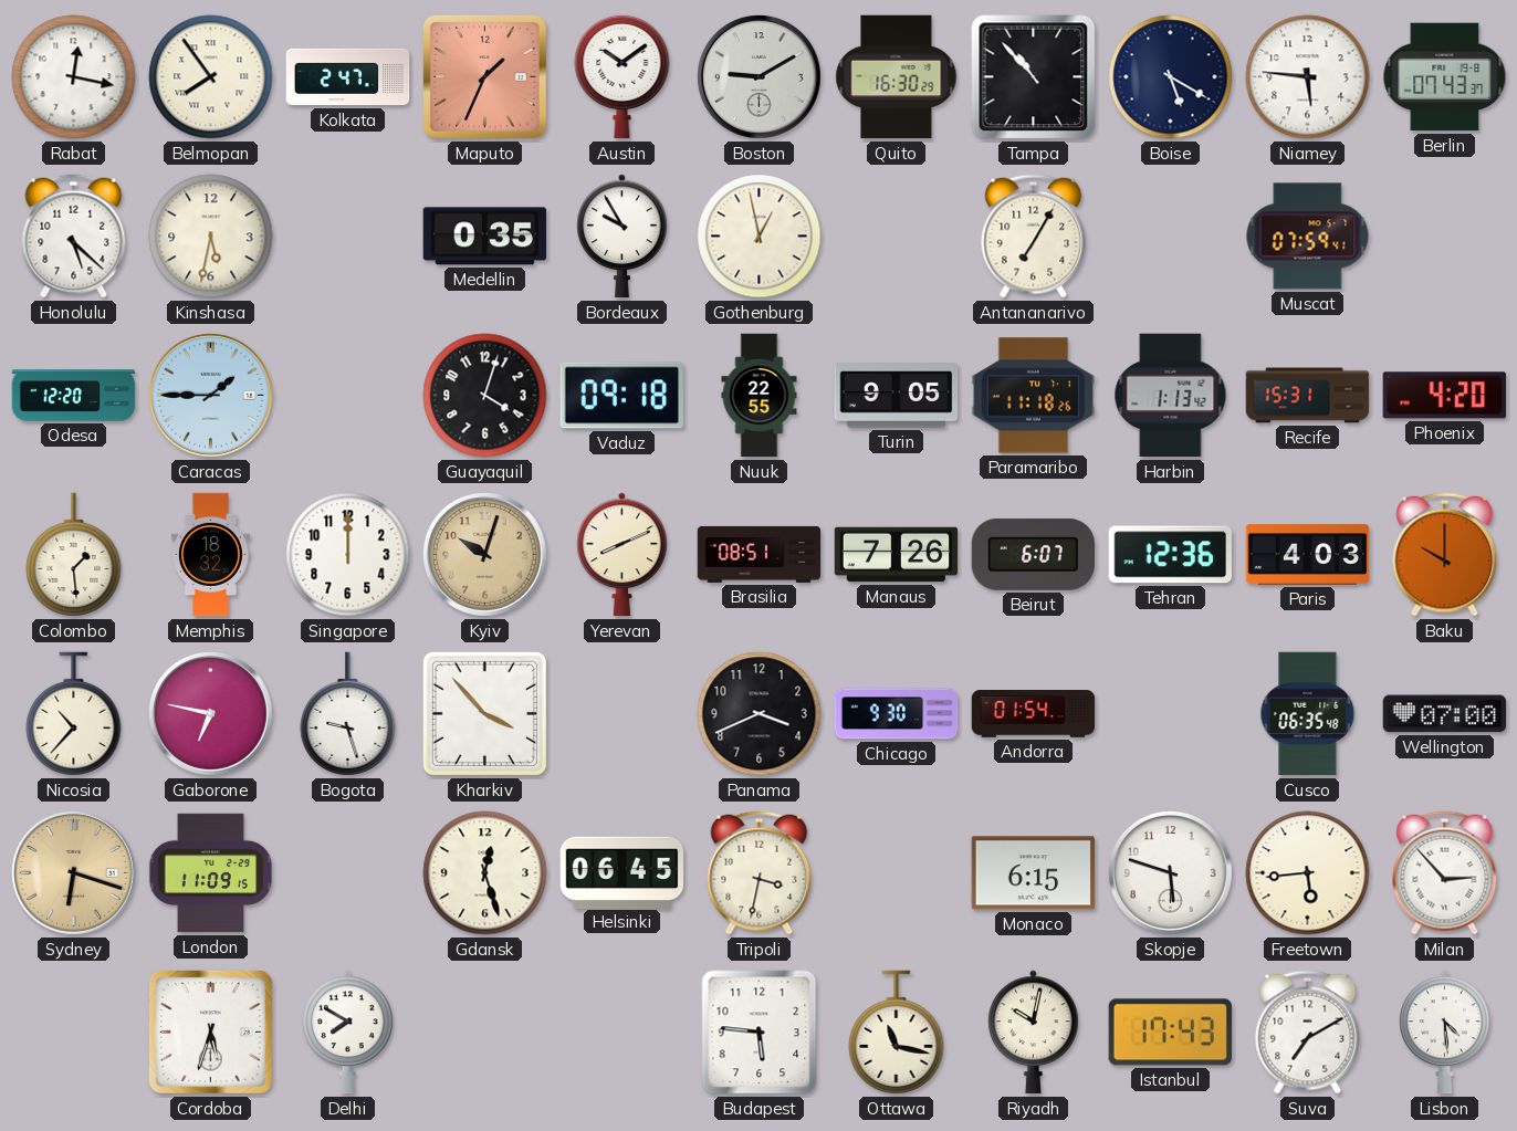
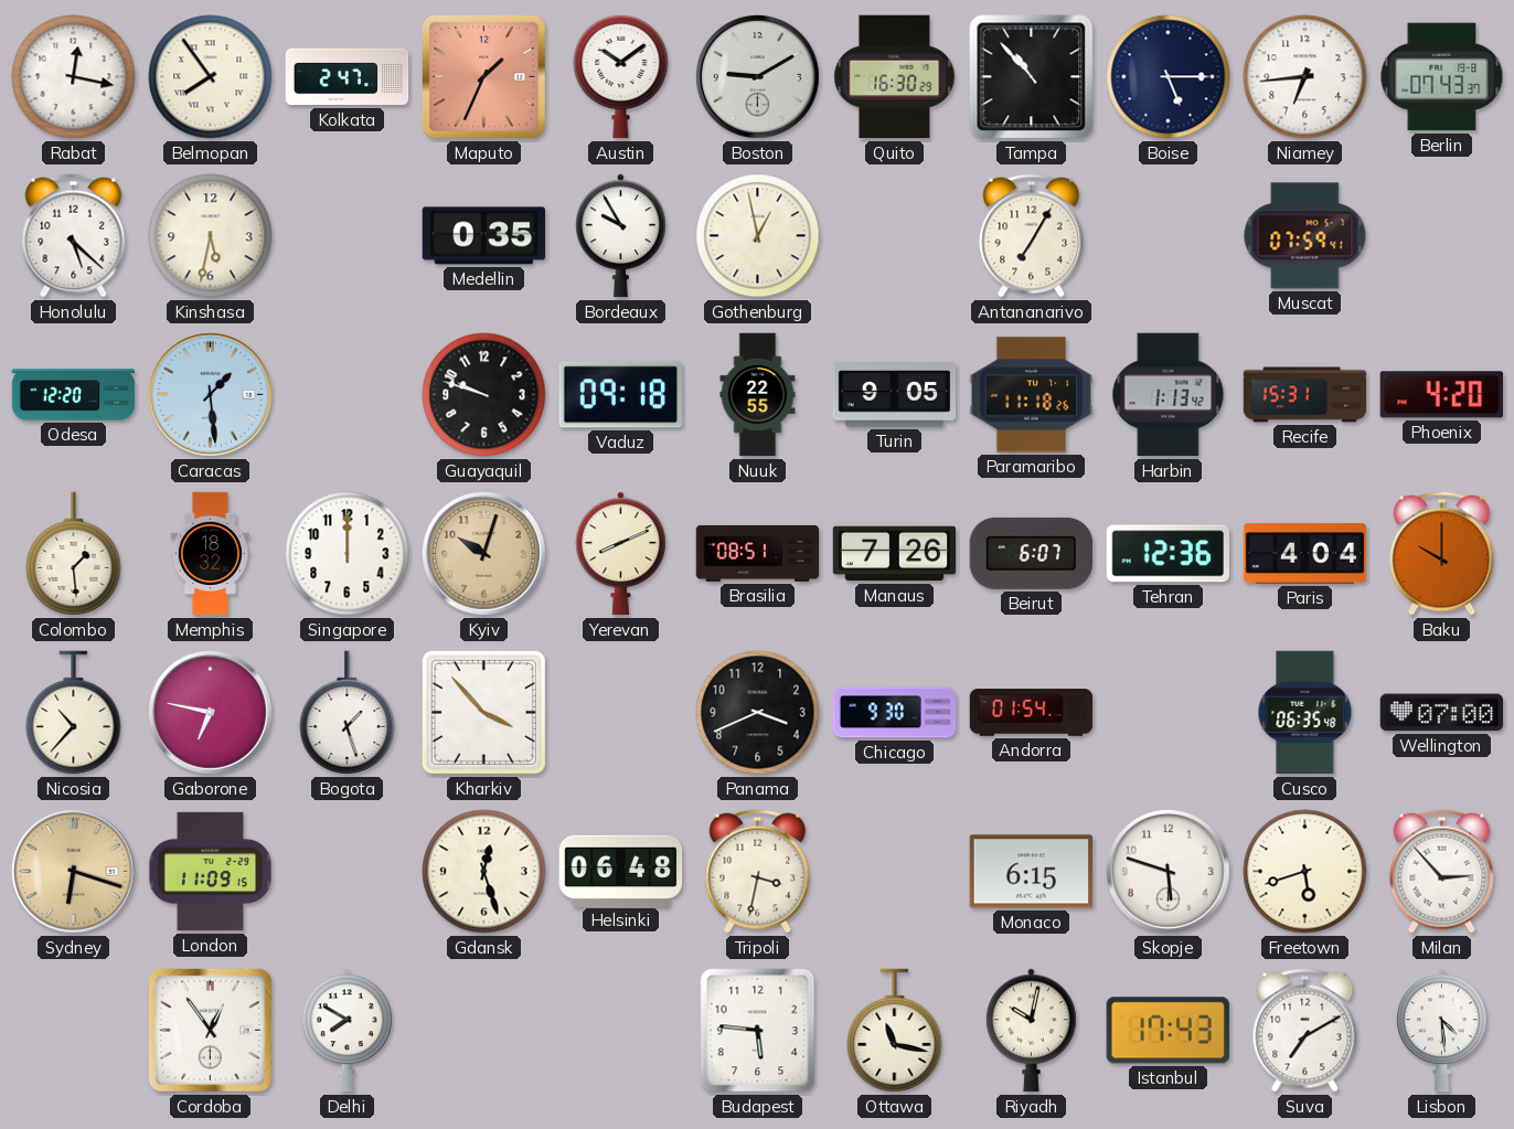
Boise: 5:20 -> 5:15 (1169, 77)
Niamey: 5:46 -> 6:44 (1305, 77)
Caracas: 1:45 -> 1:29 (211, 395)
Guayaquil: 4:03 -> 9:48 (484, 395)
Paris: 4:03 -> 4:04 (1305, 553)
Bogota: 9:27 -> 1:27 (348, 713)
Helsinki: 06:45 -> 06:48 (621, 871)
Freetown: 5:44 -> 5:42 (1305, 872)
Cordoba: 5:33 -> 12:54 (210, 1030)
